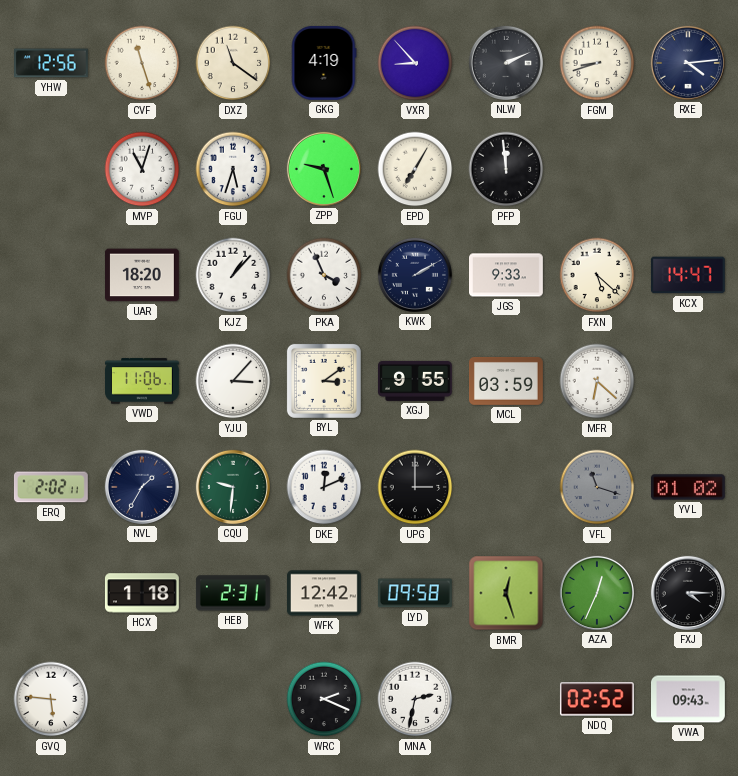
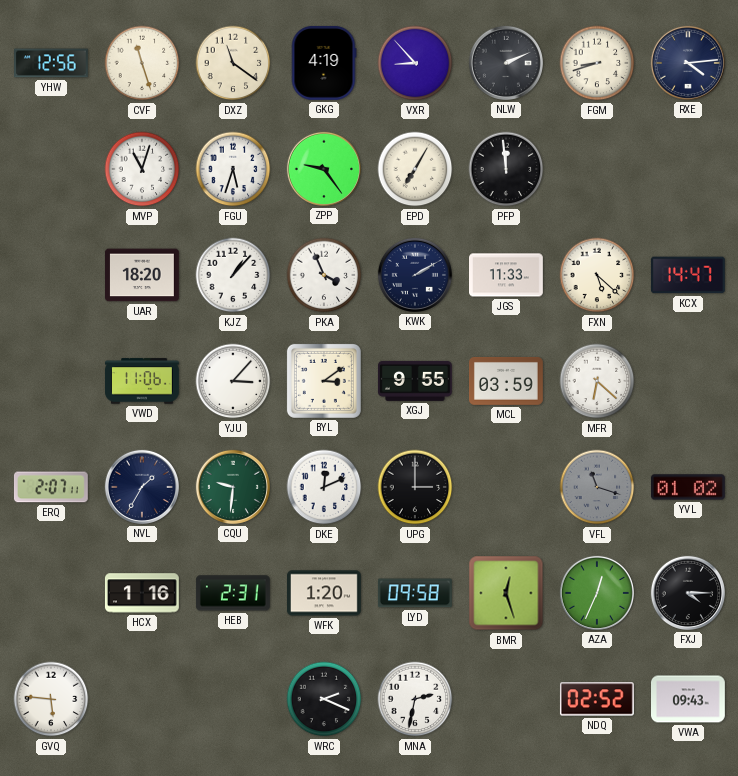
ZPP: 9:27 -> 9:24 (324, 169)
JGS: 9:33 -> 11:33 (507, 275)
ERQ: 2:02 -> 2:07 (51, 487)
HCX: 1:18 -> 1:16 (142, 593)
WFK: 12:42 -> 1:20 (325, 593)
